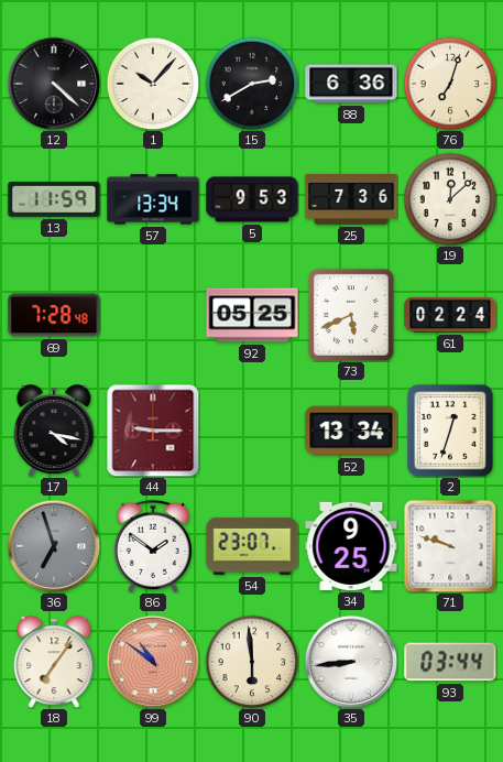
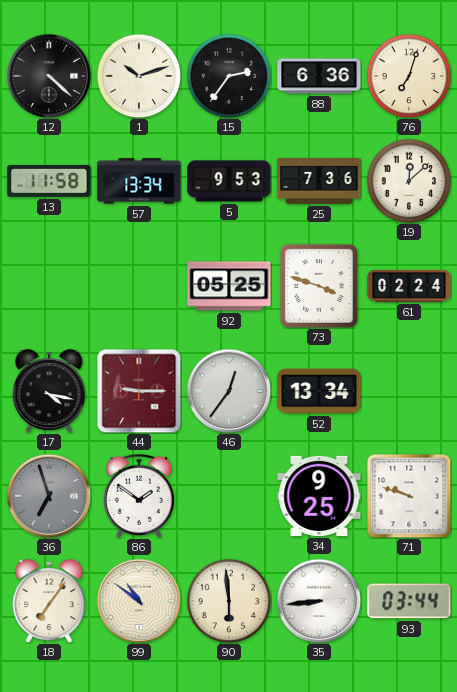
1: 10:07 -> 10:12 (139, 76)
15: 2:40 -> 2:36 (229, 76)
13: 11:59 -> 11:58 (49, 181)
69: 7:28 -> none (54, 315)
73: 5:41 -> 3:48 (319, 286)
46: none -> 12:36 (229, 391)
2: 12:33 -> none (450, 431)
54: 23:07 -> none (252, 546)
99 dial: salmon -> cream (139, 601)
